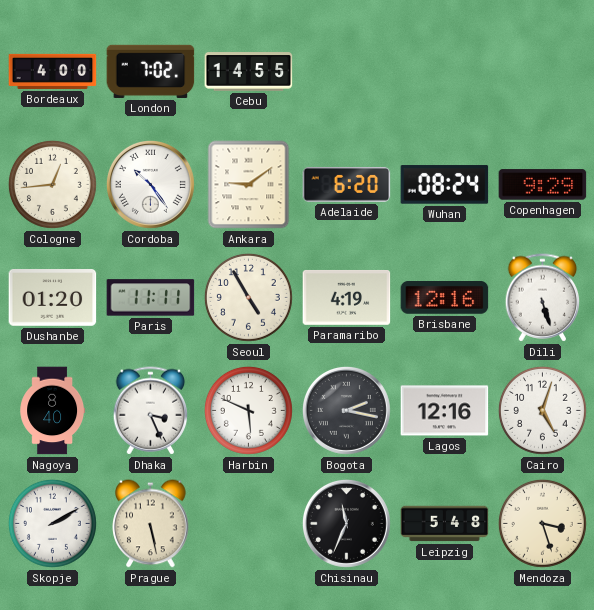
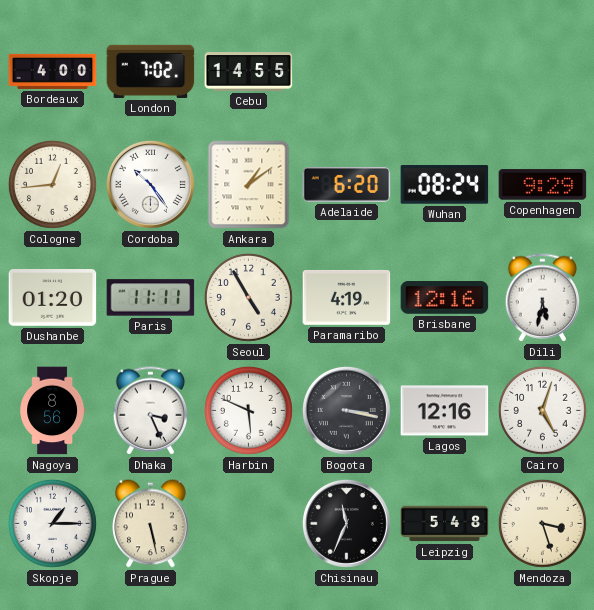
Ankara: 9:09 -> 1:09 (249, 185)
Dili: 5:27 -> 5:32 (543, 298)
Nagoya: 8:40 -> 8:56 (53, 411)
Bogota: 2:17 -> 3:17 (346, 410)
Skopje: 2:10 -> 1:15 (52, 523)
